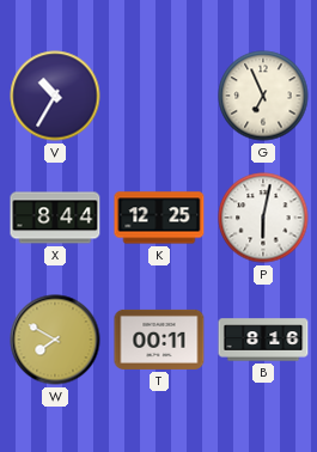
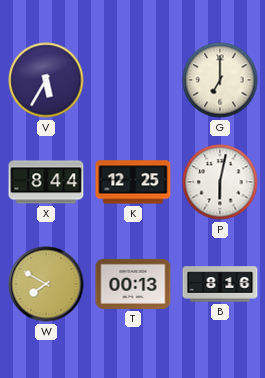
V: 10:35 -> 5:35 (46, 80)
G: 6:56 -> 7:00 (220, 80)
T: 00:11 -> 00:13 (133, 284)
